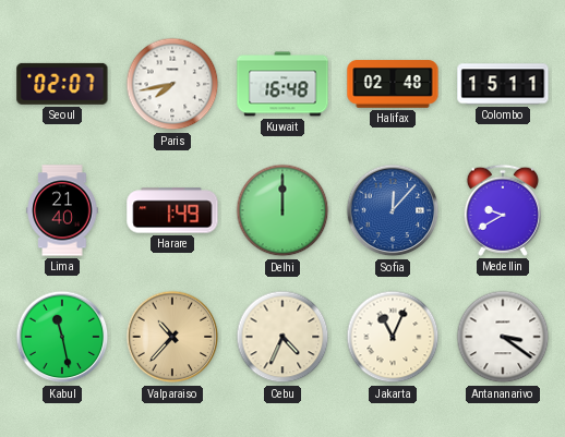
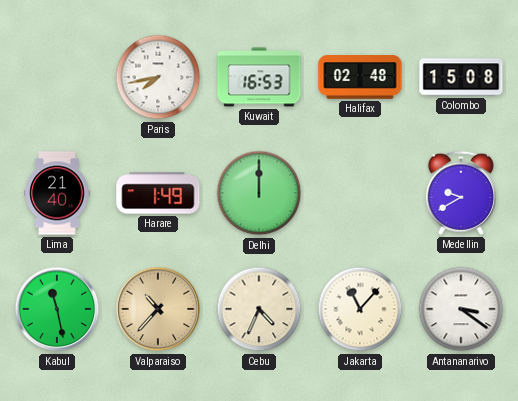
Seoul: 02:07 -> none (62, 84)
Kuwait: 16:48 -> 16:53 (259, 77)
Colombo: 15:11 -> 15:08 (461, 77)
Sofia: 12:07 -> none (393, 210)
Jakarta: 11:04 -> 11:07 (360, 309)
